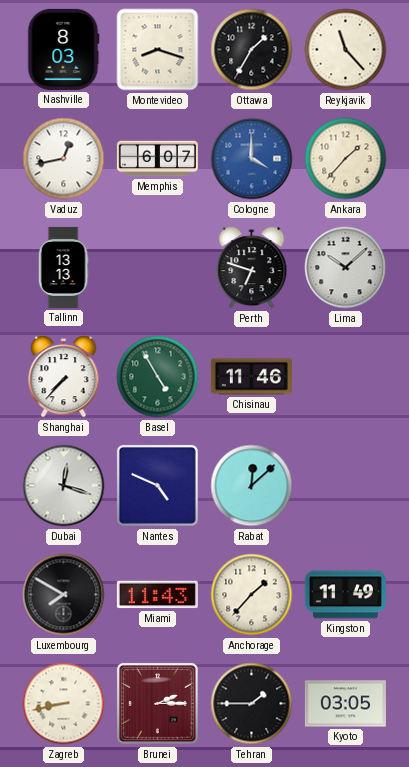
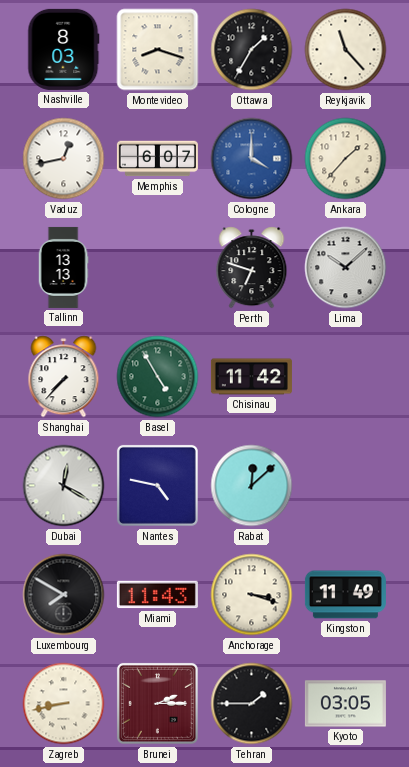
Chisinau: 11:46 -> 11:42 (251, 377)
Dubai: 12:18 -> 12:20 (64, 486)
Nantes: 4:49 -> 4:47 (157, 485)
Anchorage: 1:37 -> 3:18 (252, 595)
